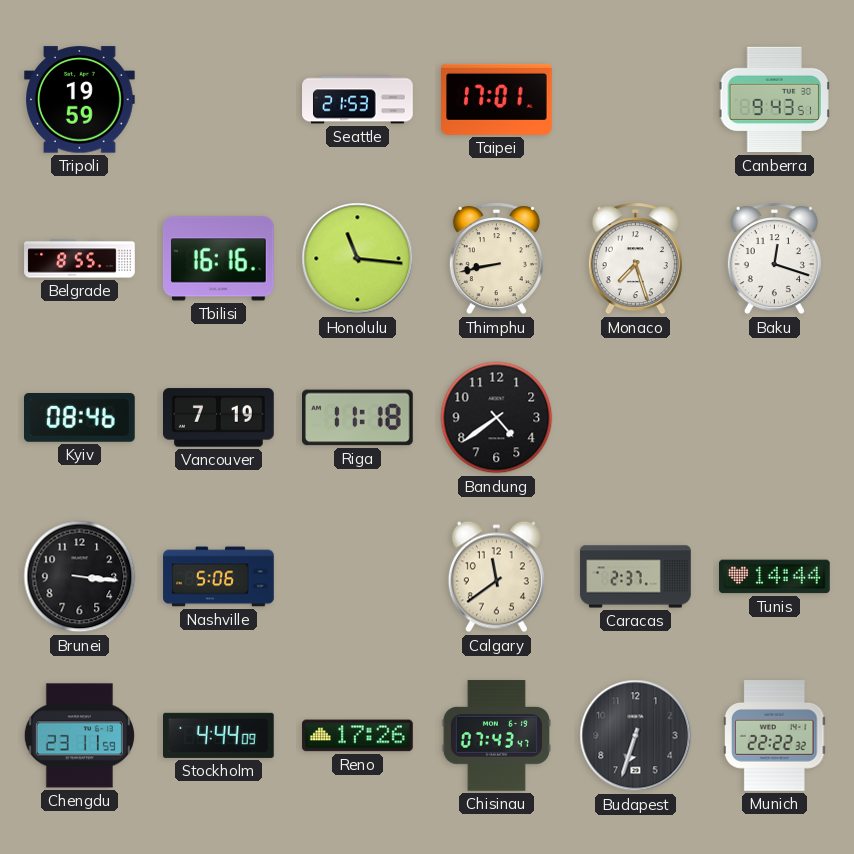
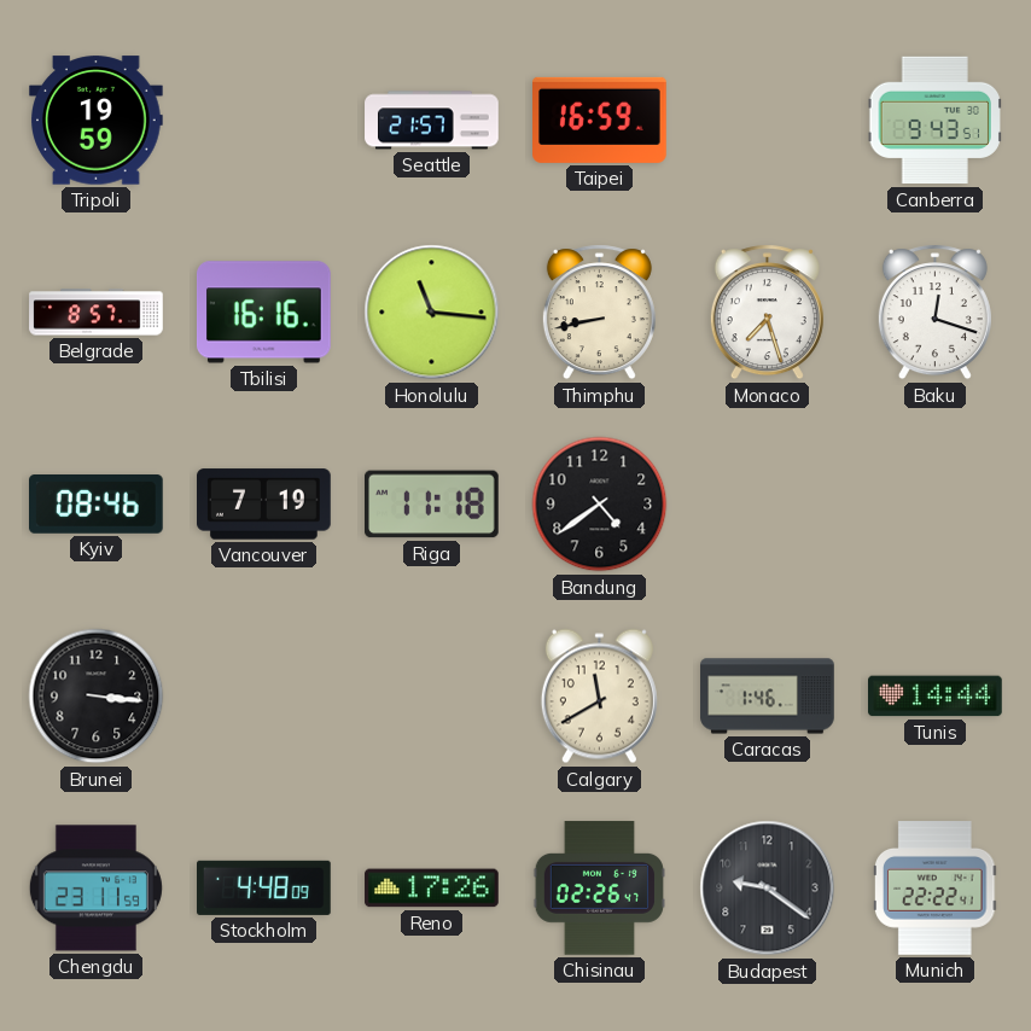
Seattle: 21:53 -> 21:57 (432, 121)
Taipei: 17:01 -> 16:59 (600, 120)
Belgrade: 8:55 -> 8:57 (97, 313)
Nashville: 5:06 -> none (219, 577)
Calgary: 11:39 -> 11:40 (599, 697)
Caracas: 2:37 -> 1:46 (768, 697)
Stockholm: 4:44 -> 4:48 (264, 887)
Chisinau: 07:43 -> 02:26 (599, 889)
Budapest: 6:33 -> 9:21 (768, 889)
Munich: 22:22:32 -> 22:22:41 (936, 889)
